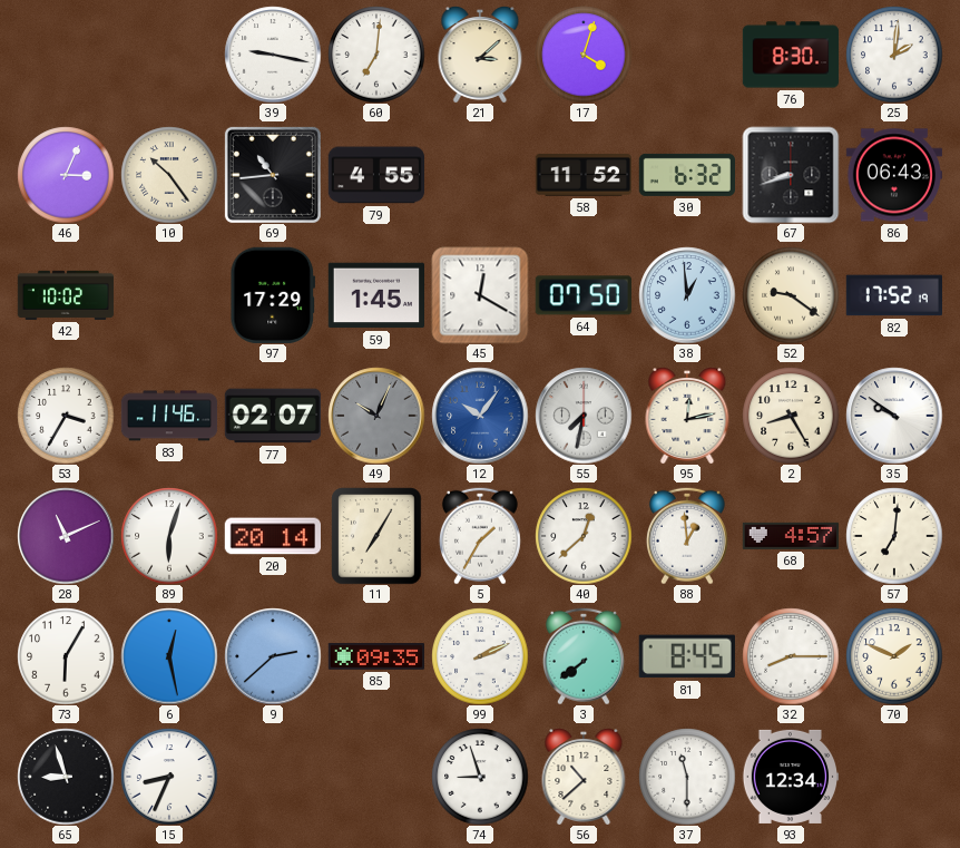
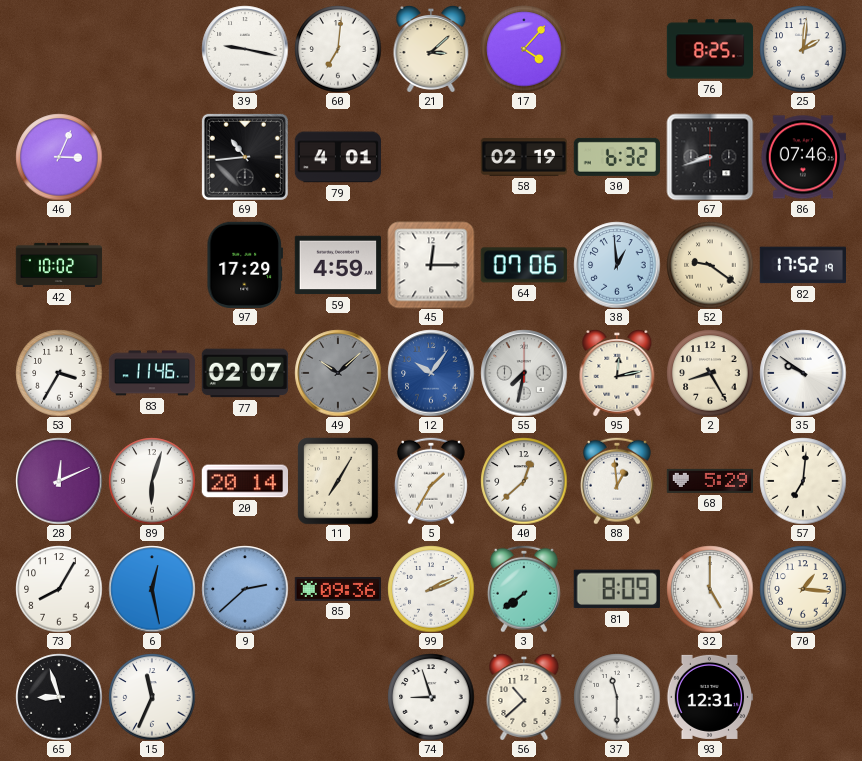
17: 4:03 -> 4:07 (524, 49)
76: 8:30 -> 8:25 (710, 49)
10: 10:24 -> none (169, 175)
79: 4:55 -> 4:01 (337, 157)
58: 11:52 -> 02:19 (523, 157)
86: 06:43 -> 07:46 (802, 157)
59: 1:45 -> 4:59 (337, 265)
45: 12:20 -> 12:15 (431, 265)
64: 07:50 -> 07:06 (524, 265)
49: 10:04 -> 10:08 (338, 373)
28: 11:11 -> 12:11 (59, 481)
68: 4:57 -> 5:29 (709, 481)
73: 6:05 -> 8:05 (59, 589)
85: 09:35 -> 09:36 (337, 590)
81: 8:45 -> 8:09 (617, 589)
32: 8:15 -> 5:00 (710, 589)
70: 1:49 -> 1:16 (803, 589)
15: 8:34 -> 11:34 (152, 697)
93: 12:34 -> 12:31 (709, 697)
